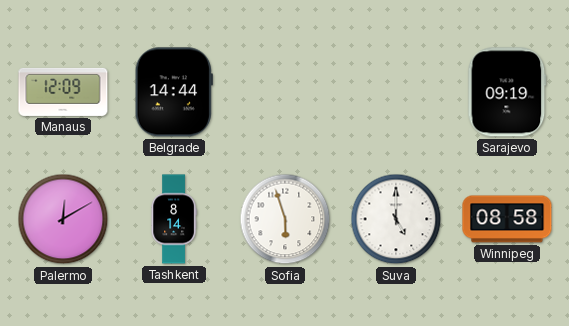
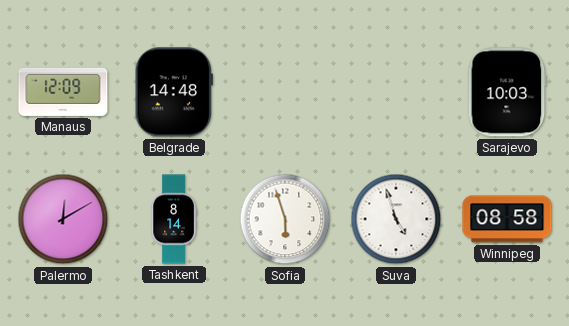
Belgrade: 14:44 -> 14:48 (174, 92)
Sarajevo: 09:19 -> 10:03 (507, 92)
Suva: 5:00 -> 4:57 (396, 219)
